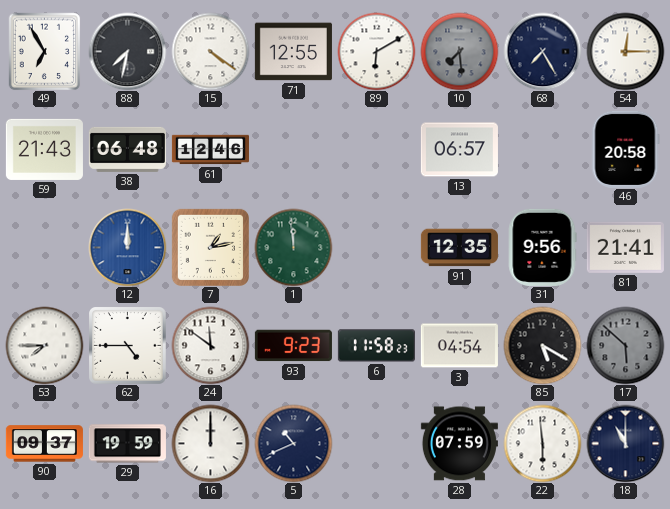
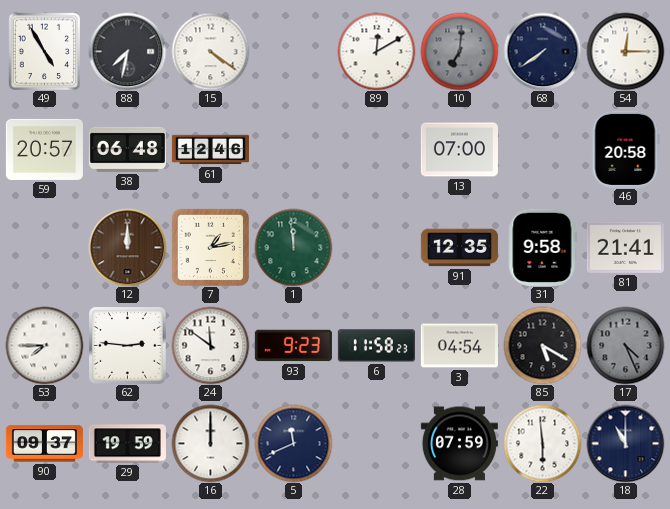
49: 6:55 -> 4:55 (45, 51)
71: 12:55 -> none (293, 52)
89: 6:10 -> 12:10 (376, 51)
10: 7:29 -> 7:01 (459, 51)
68: 7:25 -> 7:39 (542, 51)
59: 21:43 -> 20:57 (44, 149)
13: 06:57 -> 07:00 (459, 150)
12 dial: blue -> brown (127, 247)
31: 9:56 -> 9:58 (542, 247)
62: 4:45 -> 2:46 (128, 346)
17: 5:52 -> 4:26 (625, 345)
5: 10:41 -> 11:41 (293, 443)
